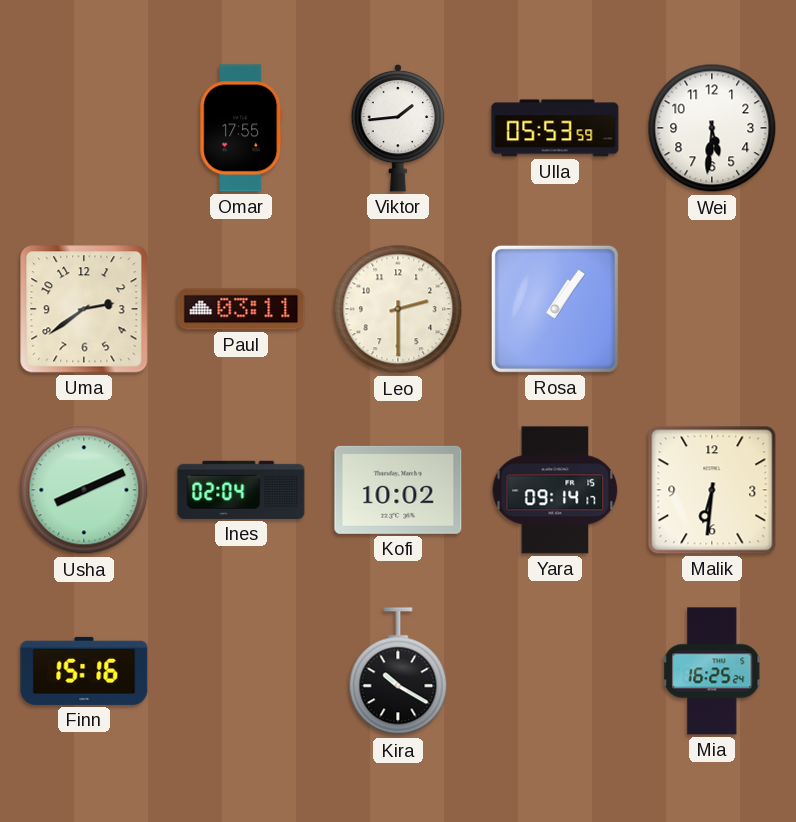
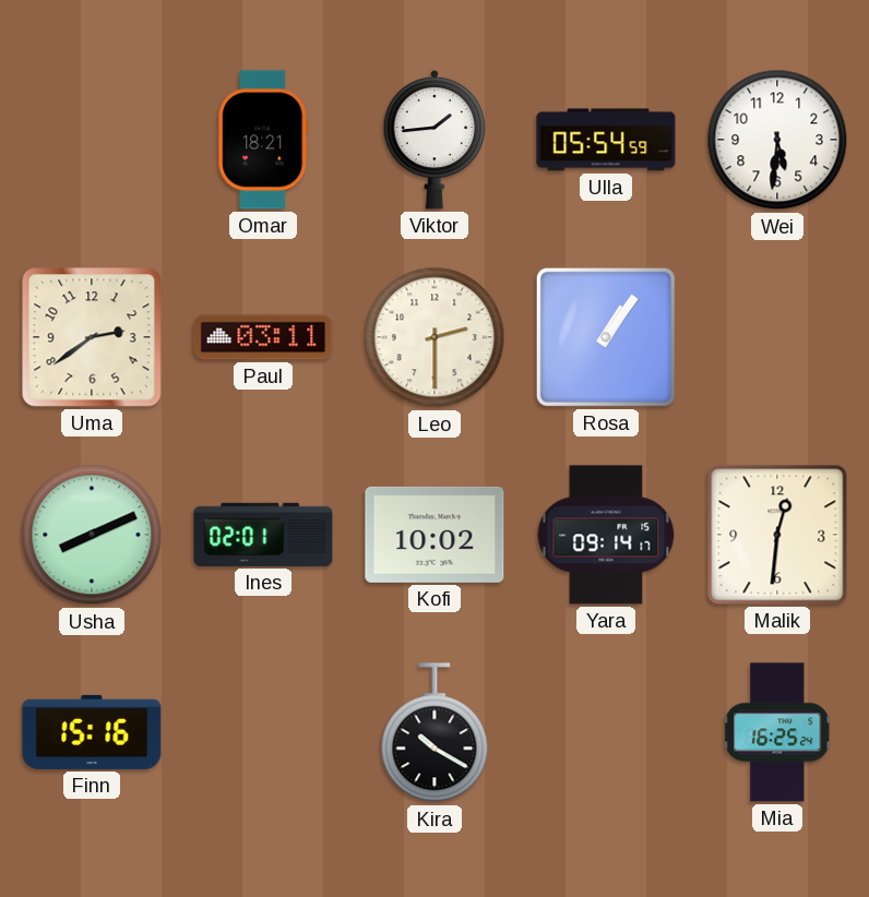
Omar: 17:55 -> 18:21 (263, 140)
Ulla: 05:53 -> 05:54 (606, 140)
Ines: 02:04 -> 02:01 (263, 535)
Malik: 6:31 -> 12:31 (777, 535)
